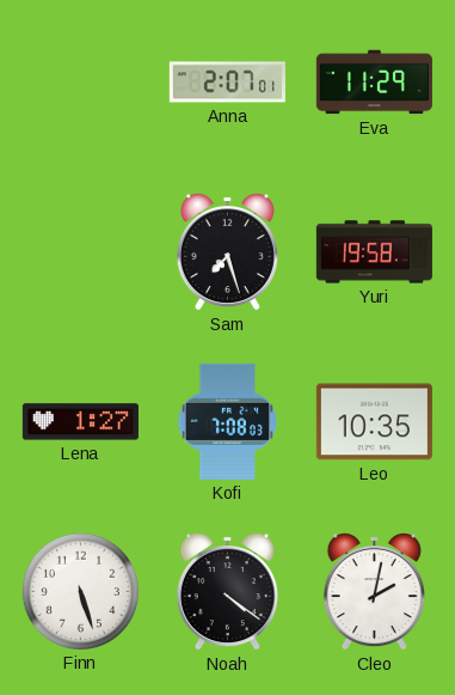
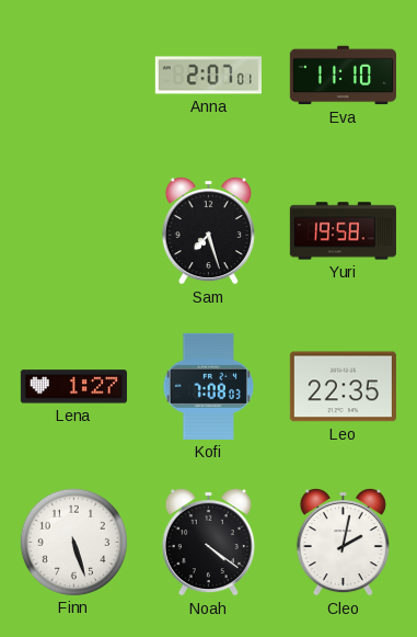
Eva: 11:29 -> 11:10 (343, 76)
Leo: 10:35 -> 22:35 (343, 387)
